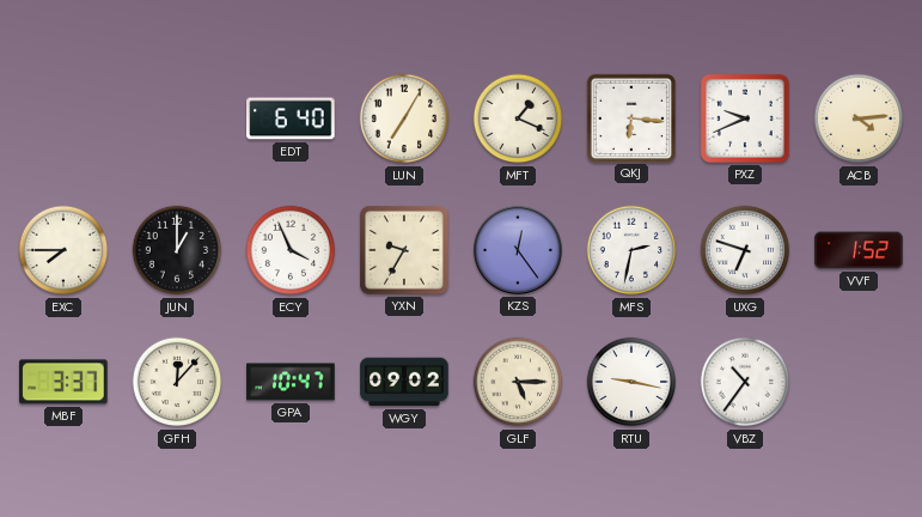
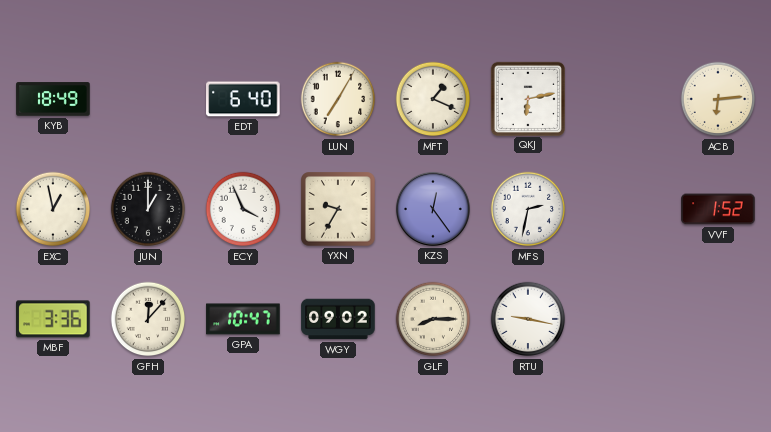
KYB: none -> 18:49 (53, 99)
QKJ: 6:16 -> 6:13 (527, 98)
PXZ: 9:41 -> none (746, 120)
ACB: 4:14 -> 6:14 (718, 99)
EXC: 7:45 -> 12:58 (53, 209)
UXG: 6:48 -> none (745, 250)
MBF: 3:37 -> 3:36 (53, 319)
GLF: 5:15 -> 8:15 (433, 319)
VBZ: 10:36 -> none (745, 382)
